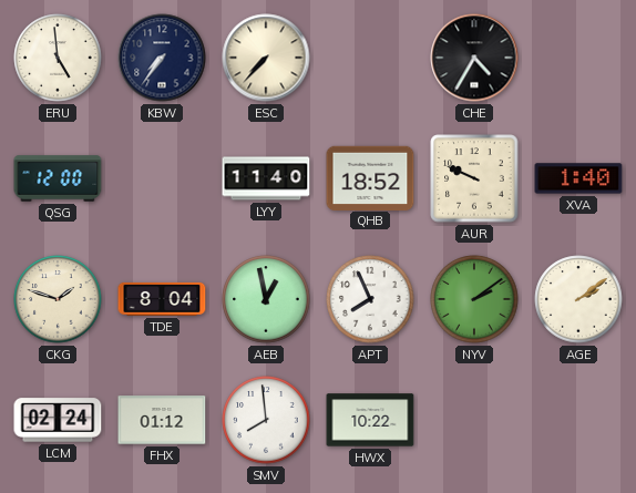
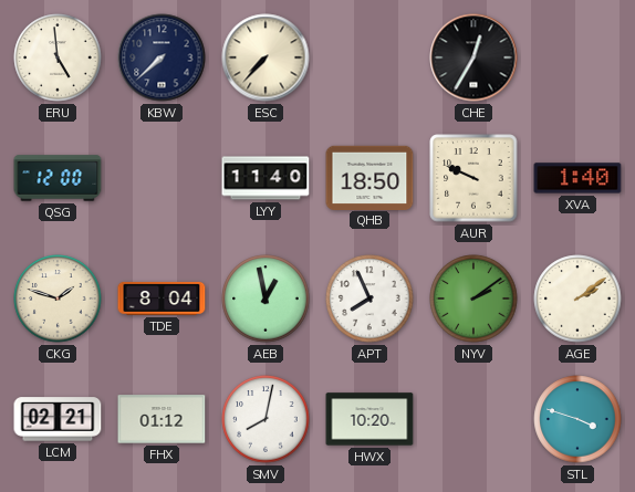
KBW: 7:36 -> 7:38 (162, 57)
CHE: 4:35 -> 12:35 (473, 57)
QHB: 18:52 -> 18:50 (369, 177)
LCM: 02:24 -> 02:21 (58, 419)
SMV: 7:59 -> 8:02 (266, 419)
HWX: 10:22 -> 10:20 (369, 419)
STL: none -> 3:48 (577, 419)
